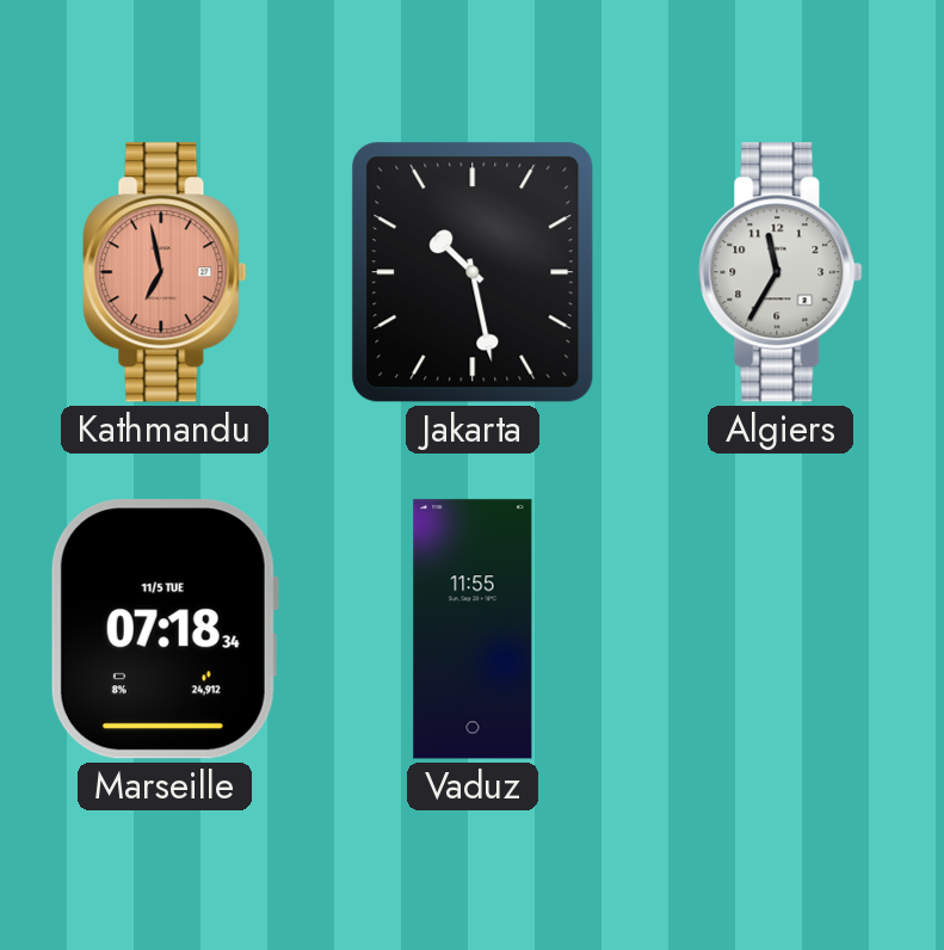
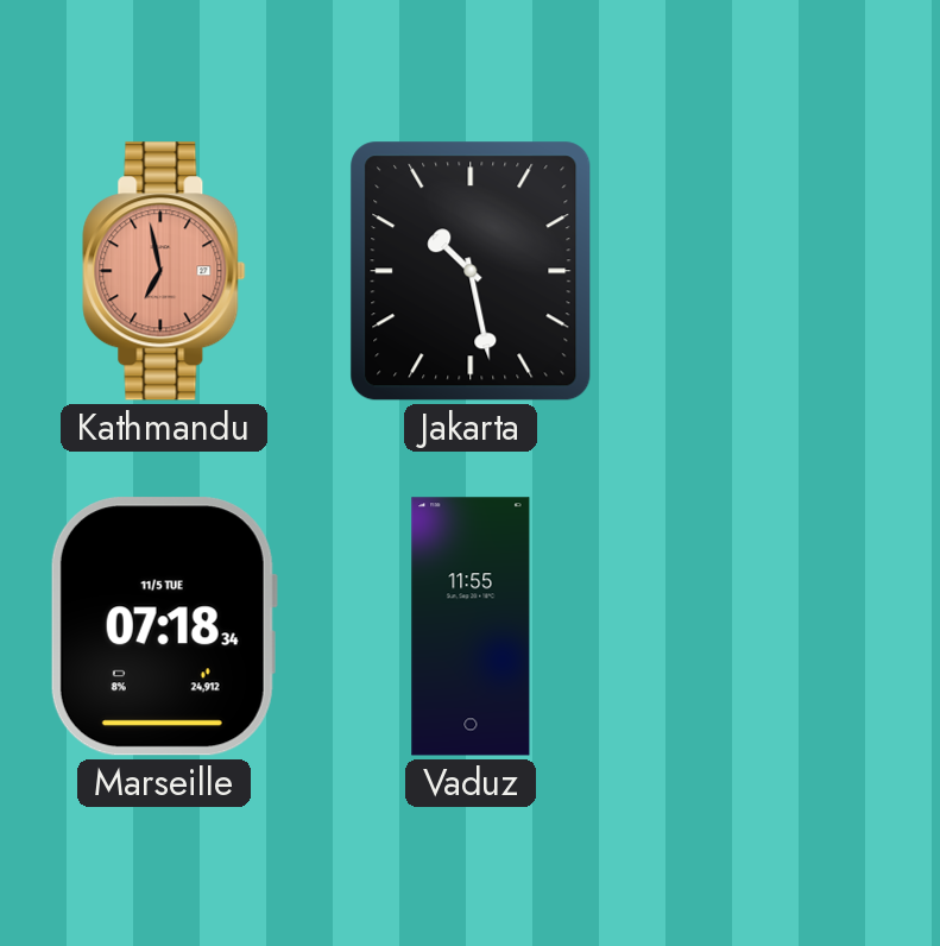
Algiers: 11:35 -> none (781, 272)
